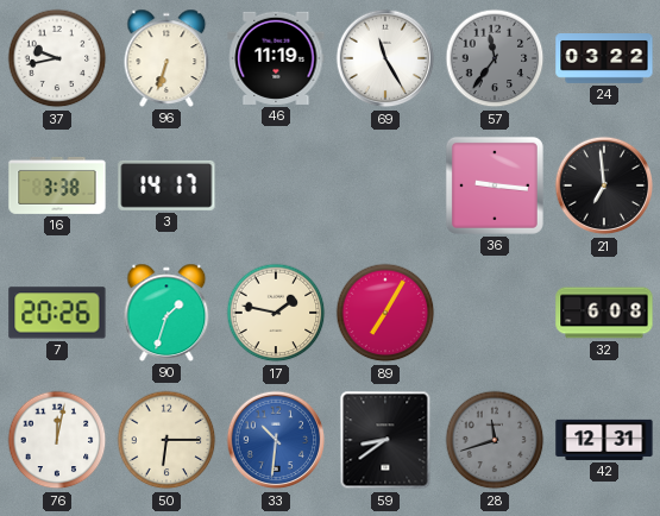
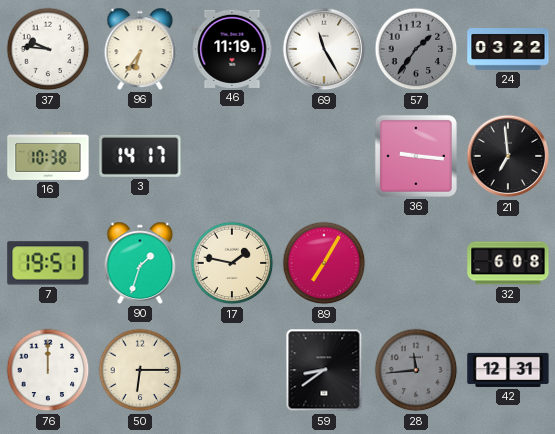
37: 9:43 -> 9:46 (48, 49)
96: 6:33 -> 6:36 (140, 49)
57: 11:36 -> 1:36 (416, 49)
16: 3:38 -> 10:38 (48, 156)
7: 20:26 -> 19:51 (48, 263)
76: 12:02 -> 12:00 (48, 370)
33: 10:31 -> none (276, 440)
28: 11:42 -> 11:44 (416, 370)
